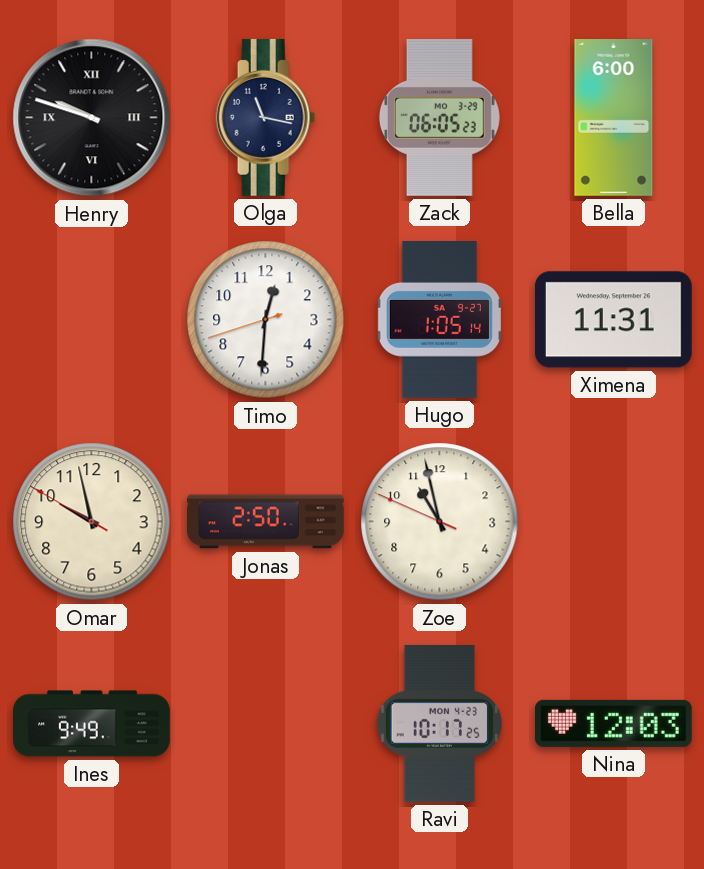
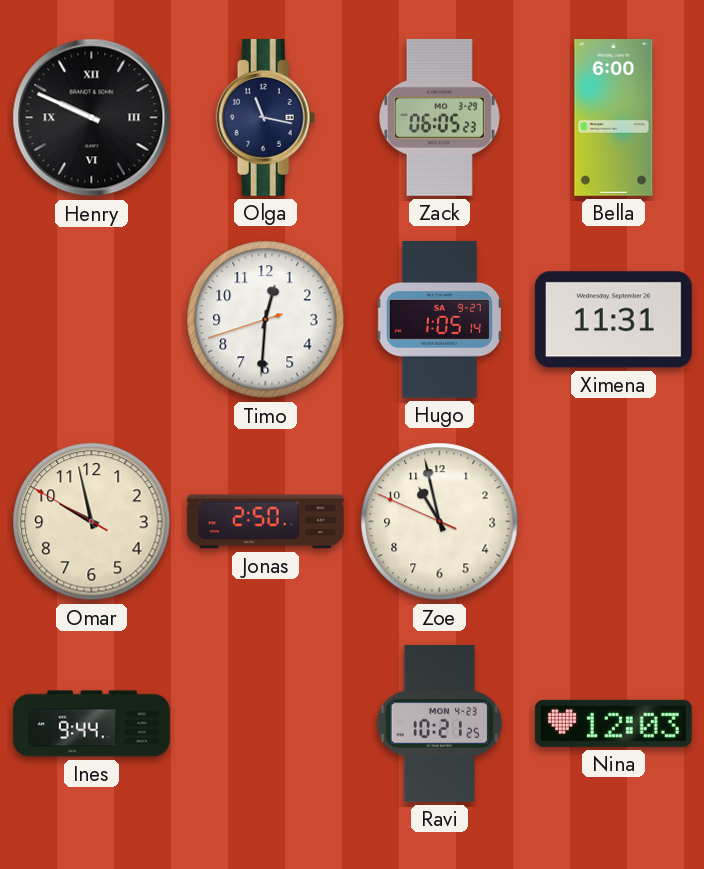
Henry: 9:48 -> 9:49 (92, 118)
Ines: 9:49 -> 9:44 (92, 724)
Ravi: 10:17 -> 10:21 (439, 723)
